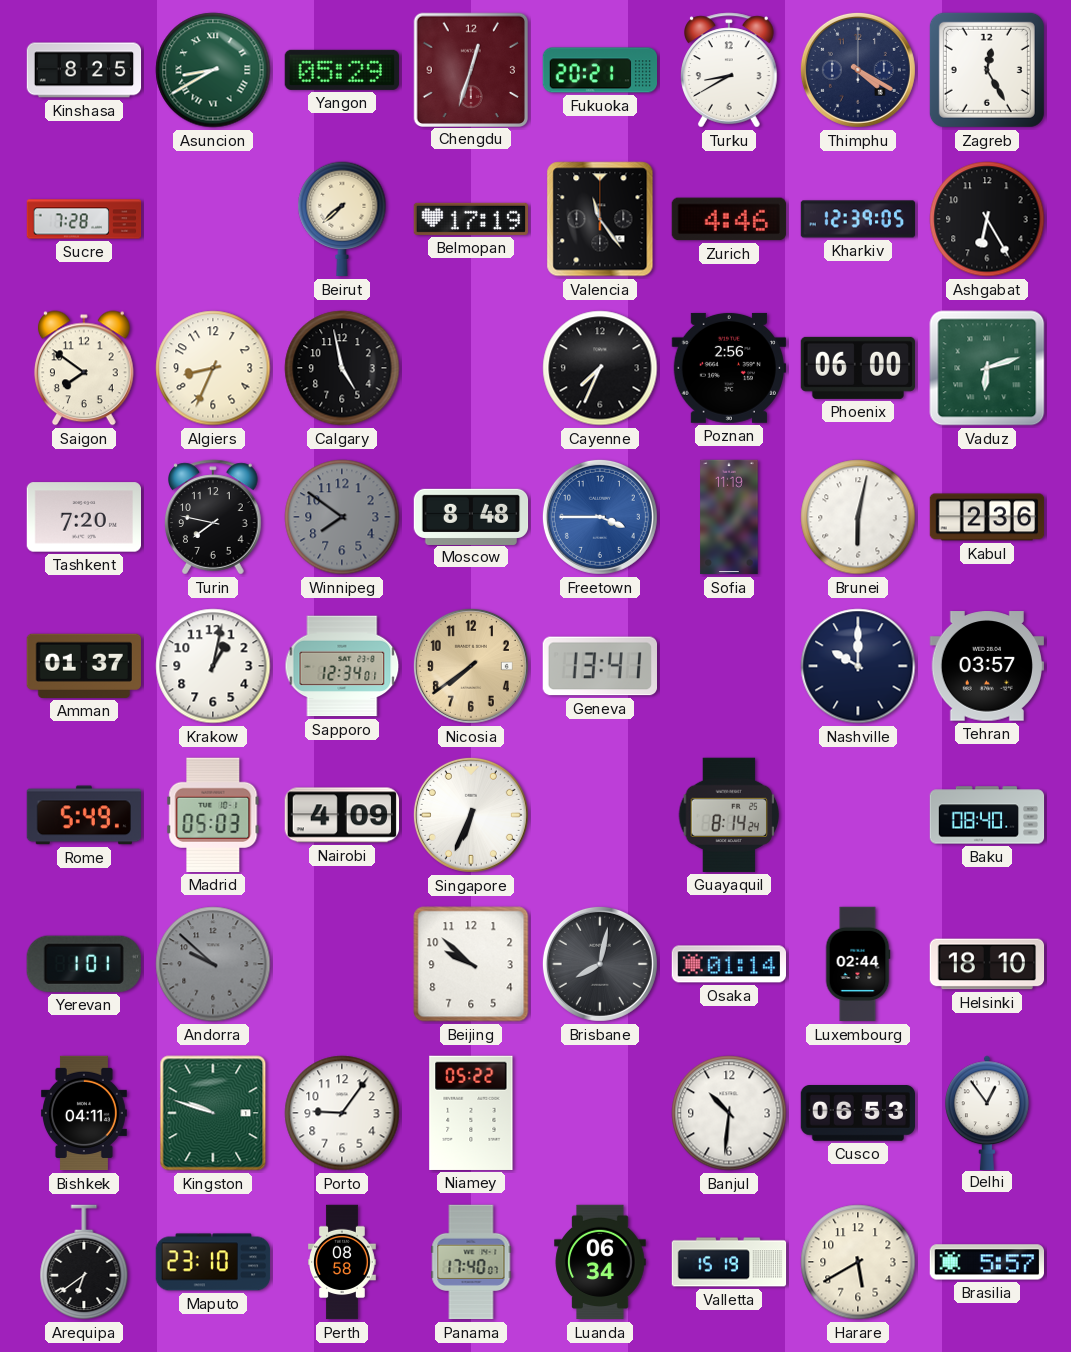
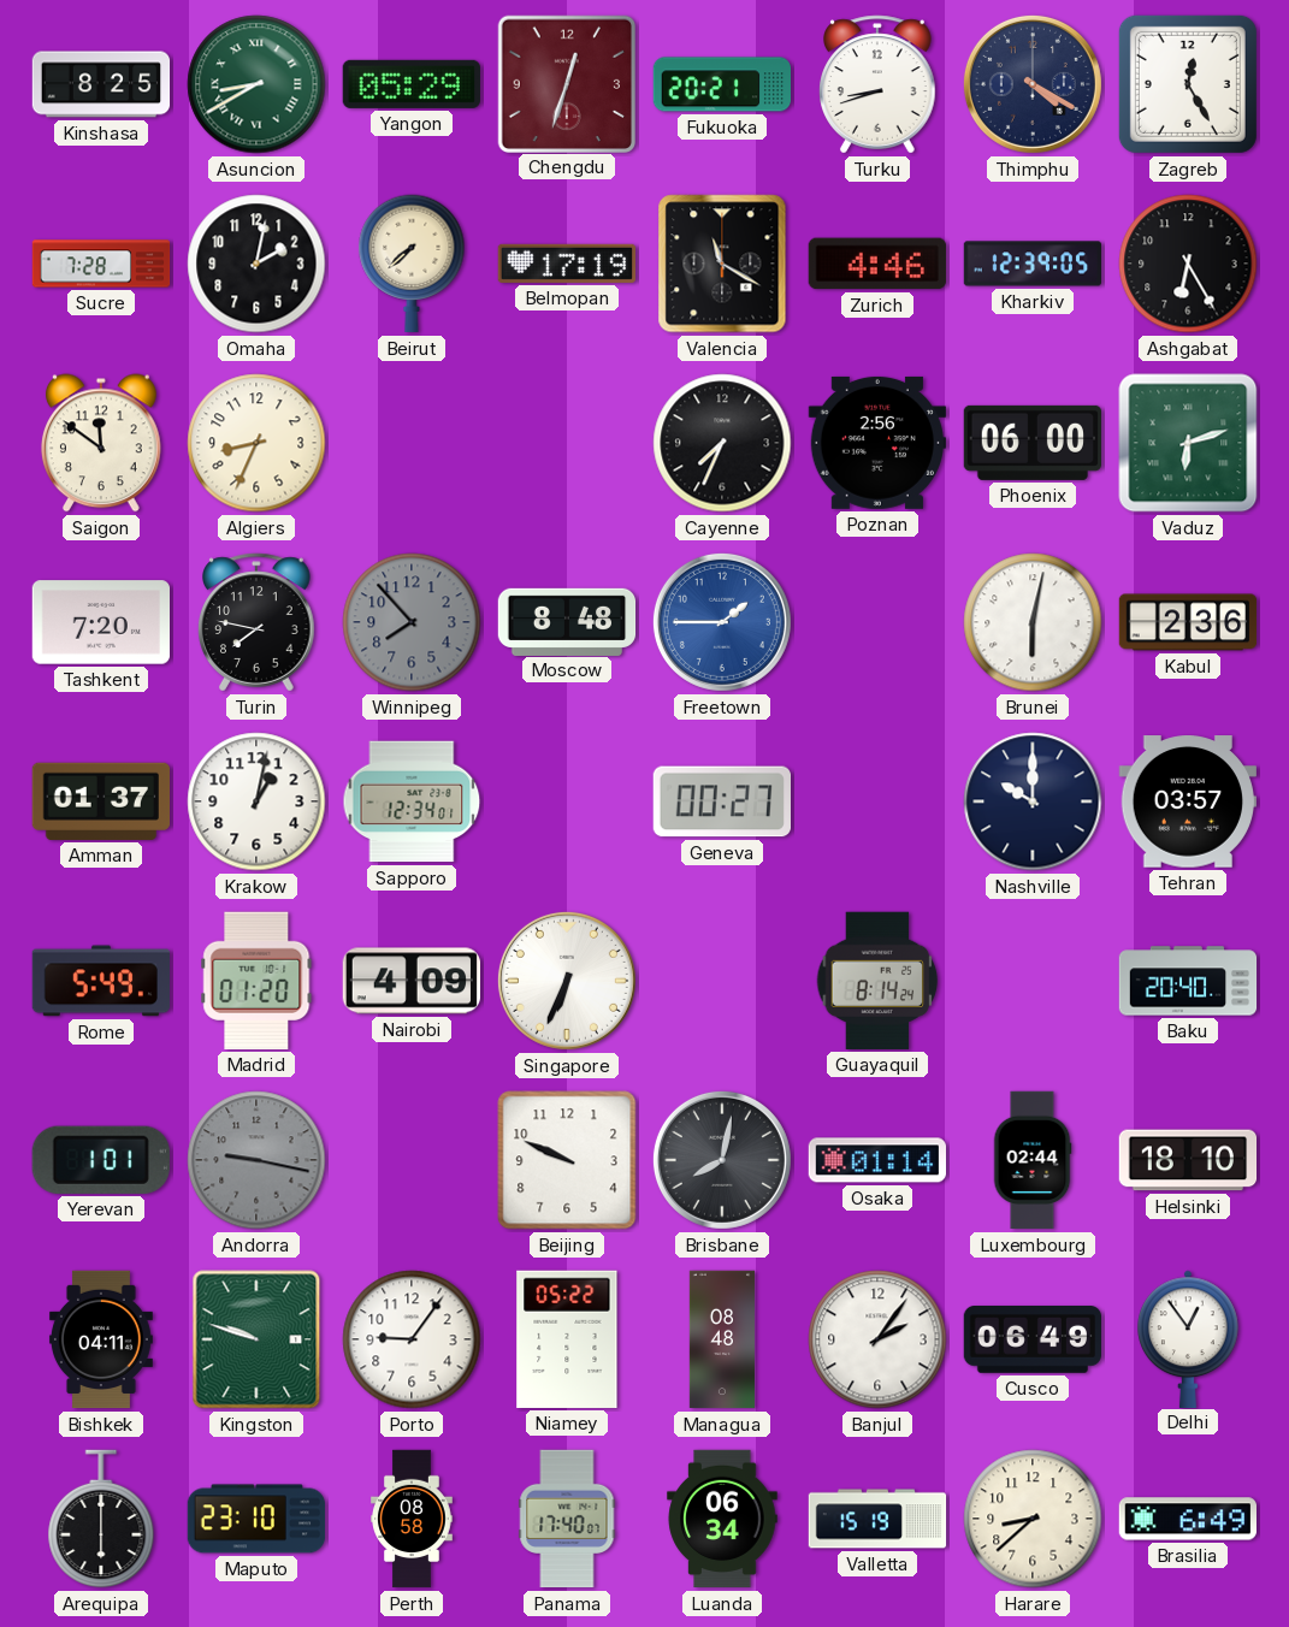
Turku: 8:40 -> 8:42 (877, 84)
Omaha: none -> 2:02 (256, 264)
Valencia: 11:24 -> 11:20 (722, 264)
Saigon: 7:51 -> 11:51 (101, 443)
Calgary: 4:58 -> none (342, 368)
Winnipeg: 7:51 -> 7:53 (412, 622)
Freetown: 3:45 -> 1:45 (722, 622)
Sofia: 11:19 -> none (729, 517)
Nicosia: 7:39 -> none (471, 666)
Geneva: 13:41 -> 00:27 (721, 801)
Madrid: 05:03 -> 01:20 (256, 981)
Baku: 08:40 -> 20:40 (1188, 981)
Andorra: 9:52 -> 9:17 (256, 1160)
Beijing: 9:52 -> 9:49 (567, 1160)
Managua: none -> 08:48 (721, 1339)
Banjul: 10:31 -> 2:06 (877, 1339)
Cusco: 06:53 -> 06:49 (1031, 1341)
Arequipa: 6:39 -> 6:00 (101, 1519)
Harare: 5:40 -> 8:38 (1033, 1519)
Brasilia: 5:57 -> 6:49 (1187, 1519)
